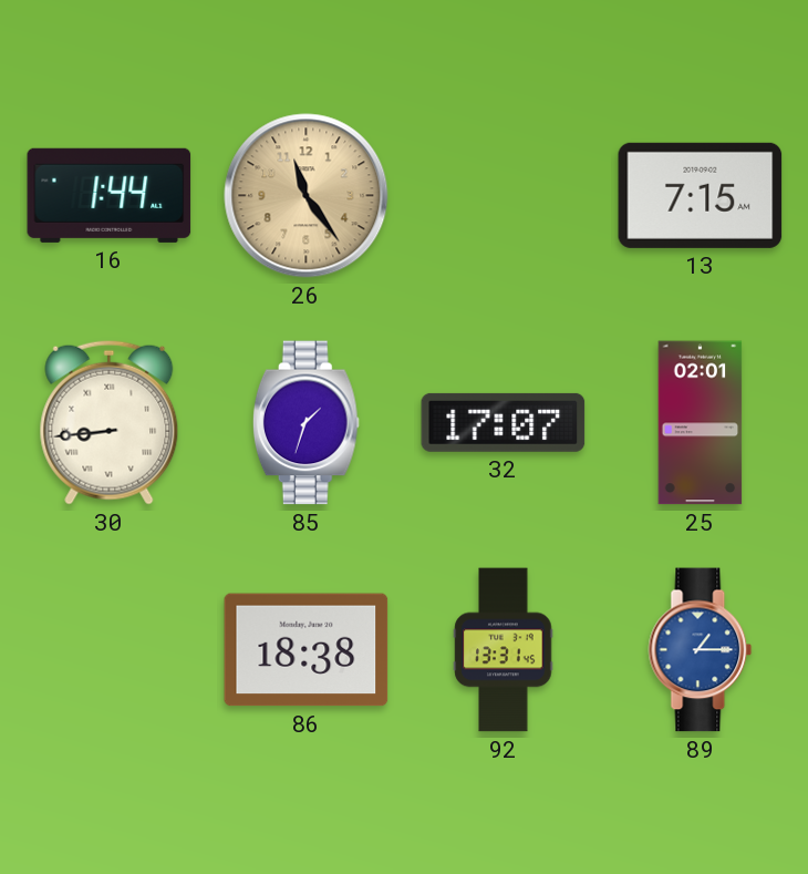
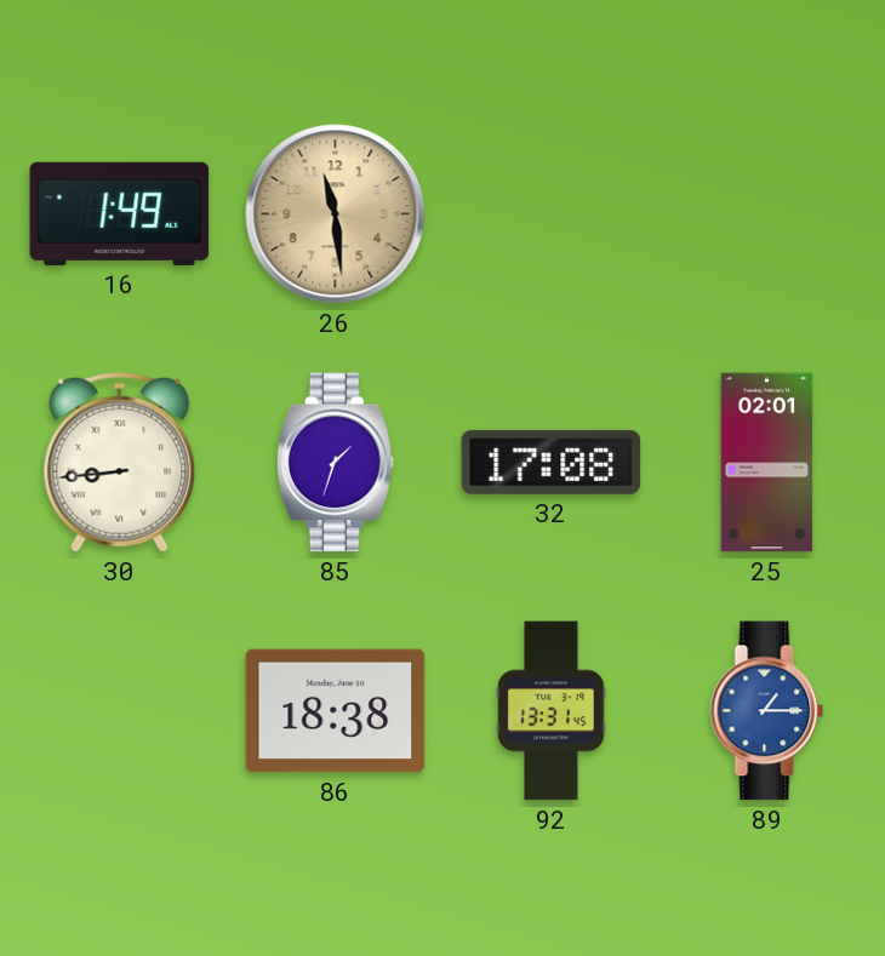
16: 1:44 -> 1:49 (120, 213)
26: 11:24 -> 11:29 (336, 214)
13: 7:15 -> none (701, 195)
32: 17:07 -> 17:08 (552, 462)
